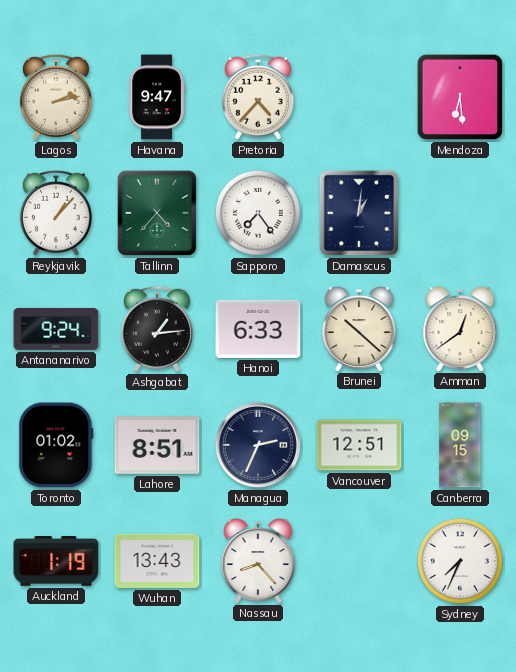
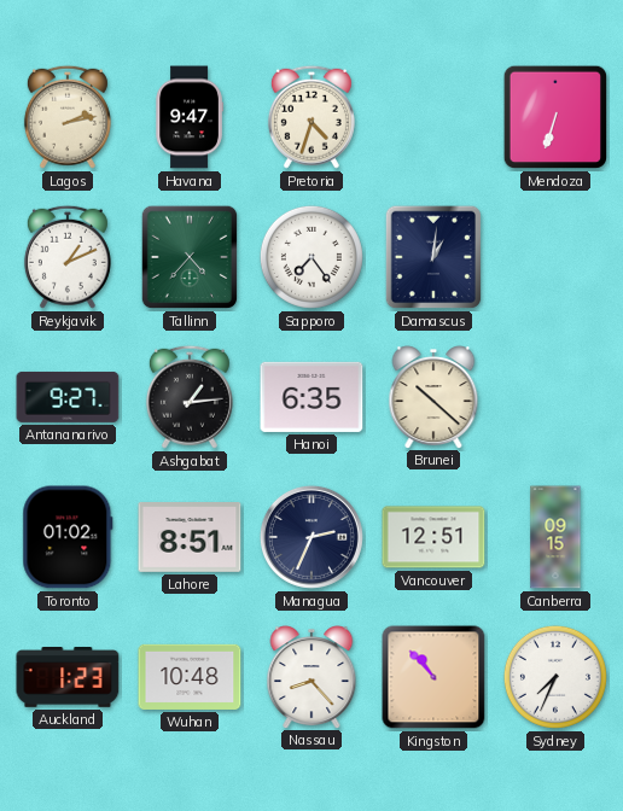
Pretoria: 4:37 -> 4:33 (311, 117)
Mendoza: 6:29 -> 6:33 (555, 117)
Reykjavik: 1:07 -> 1:11 (68, 257)
Antananarivo: 9:24 -> 9:27 (68, 397)
Hanoi: 6:33 -> 6:35 (311, 397)
Amman: 12:39 -> none (460, 329)
Auckland: 1:19 -> 1:23 (68, 678)
Wuhan: 13:43 -> 10:48 (190, 677)
Kingston: none -> 10:53 (433, 677)
